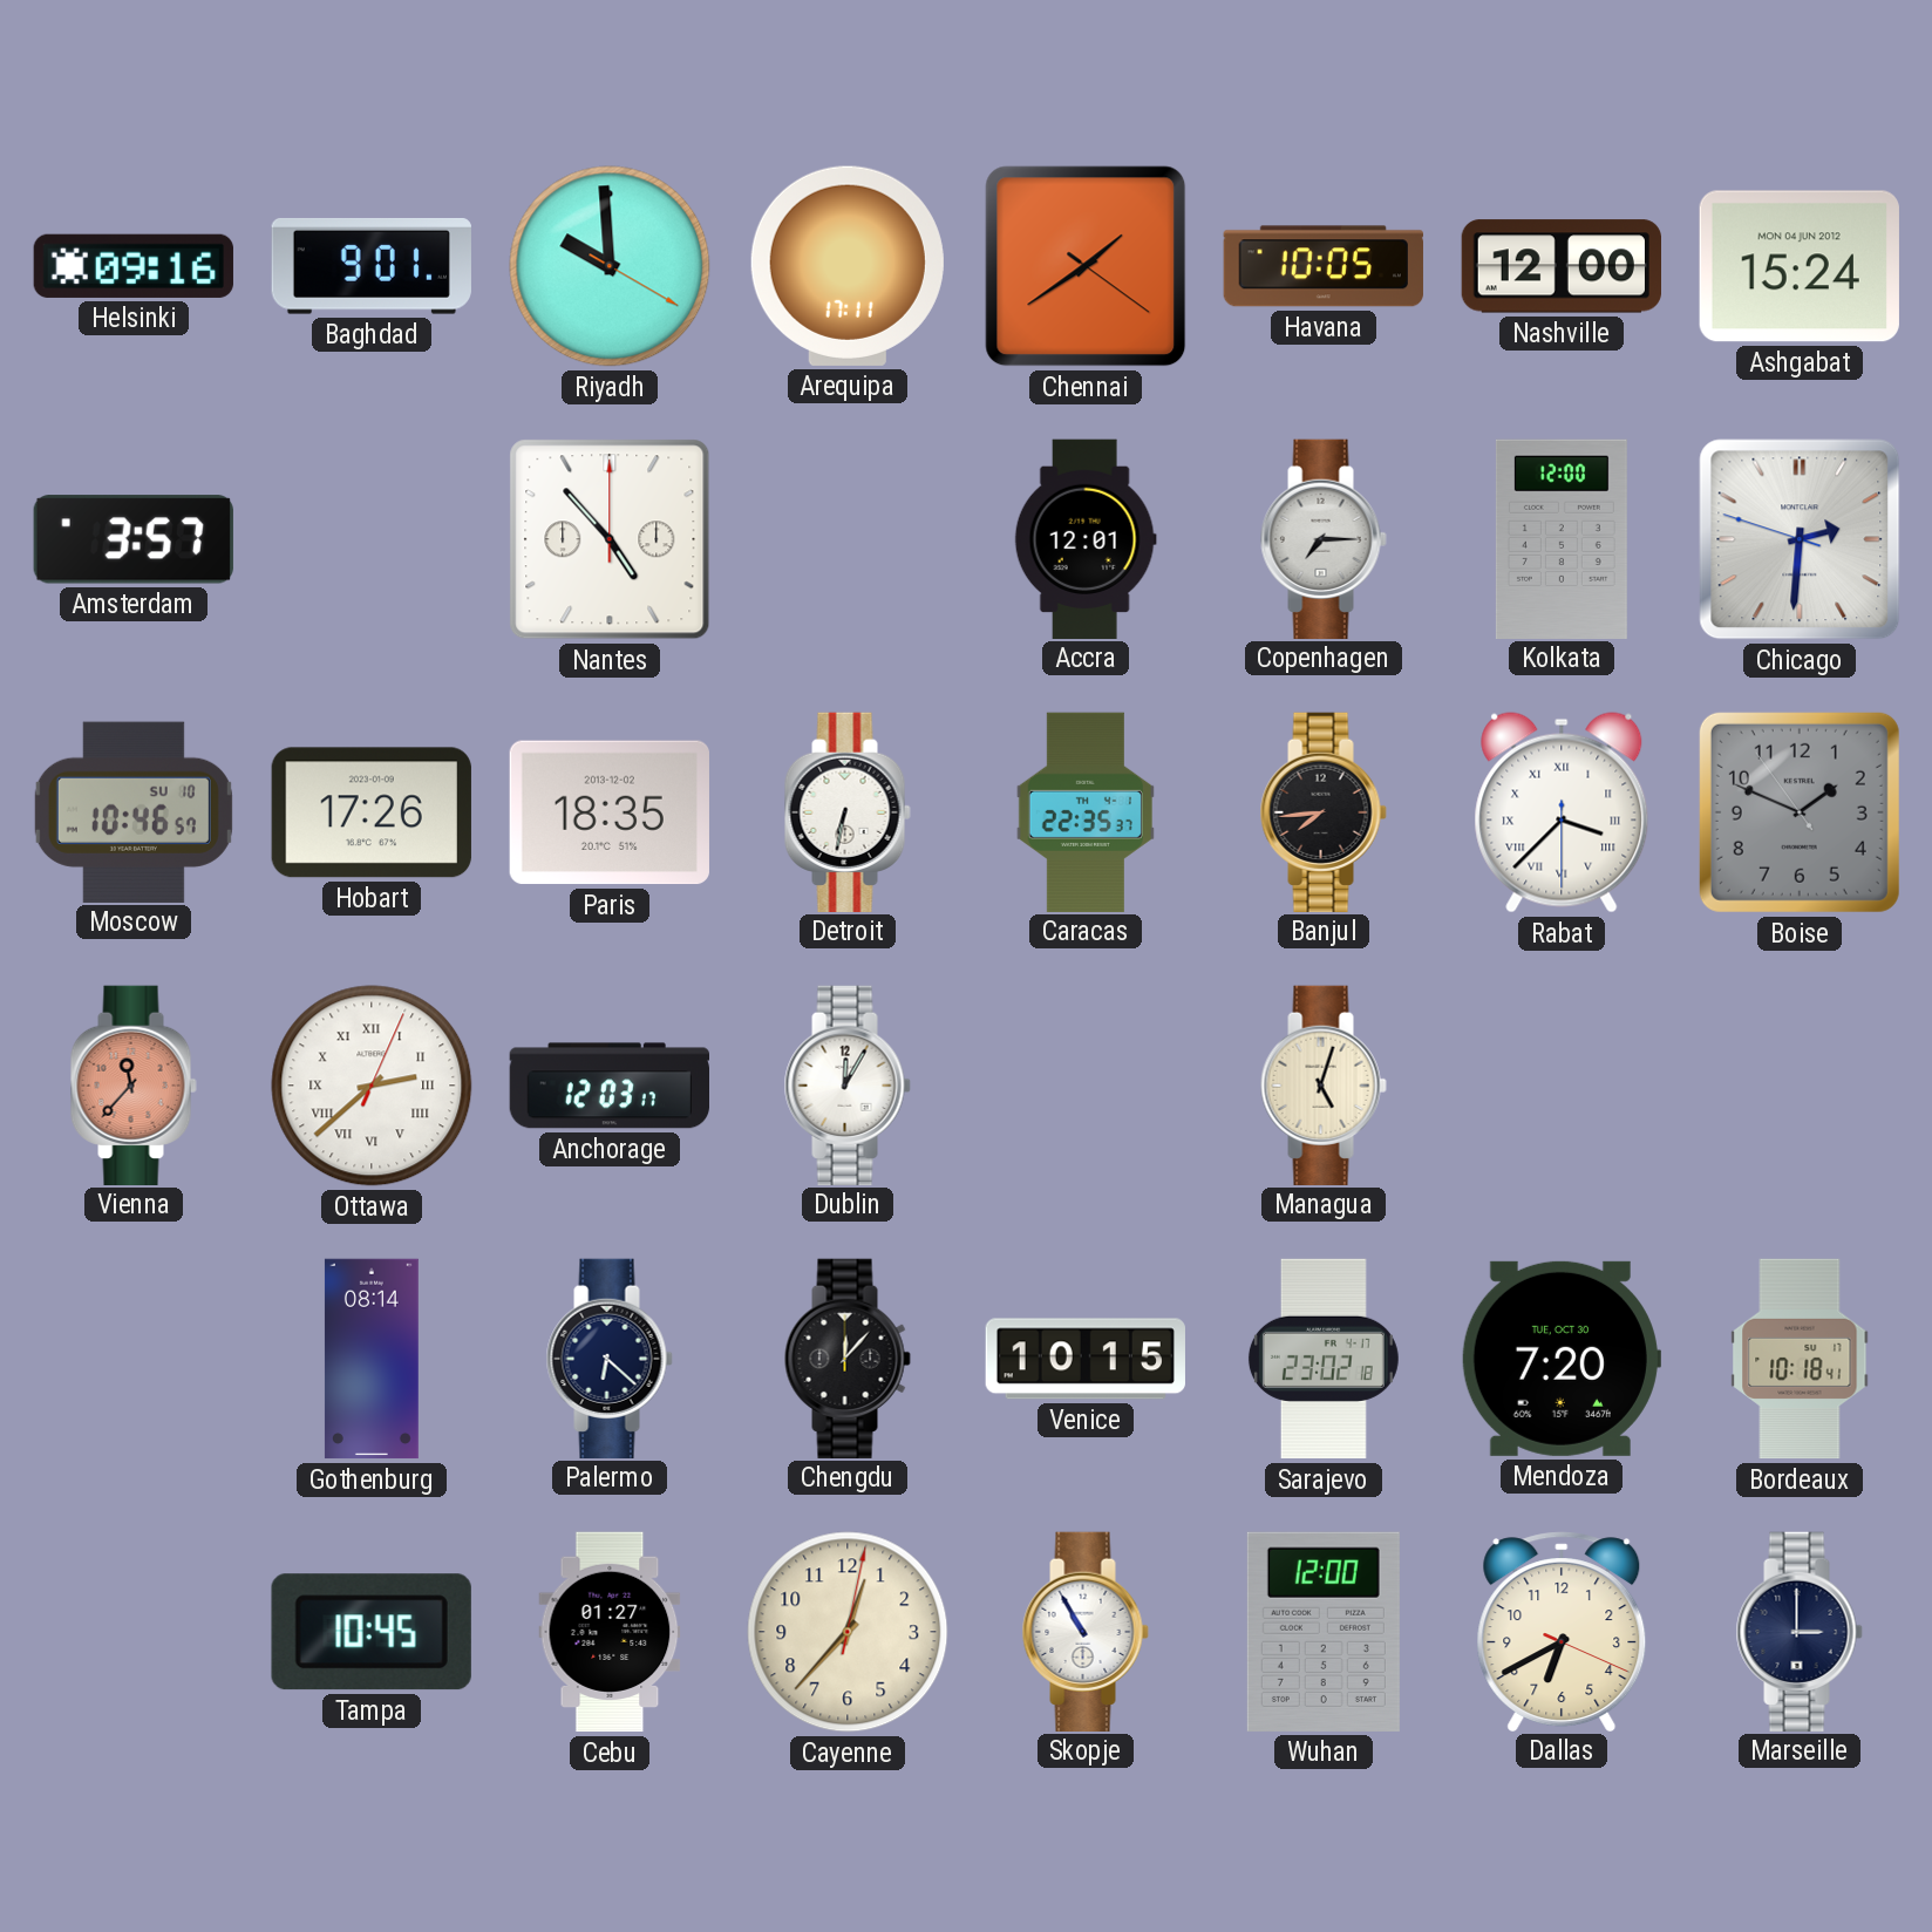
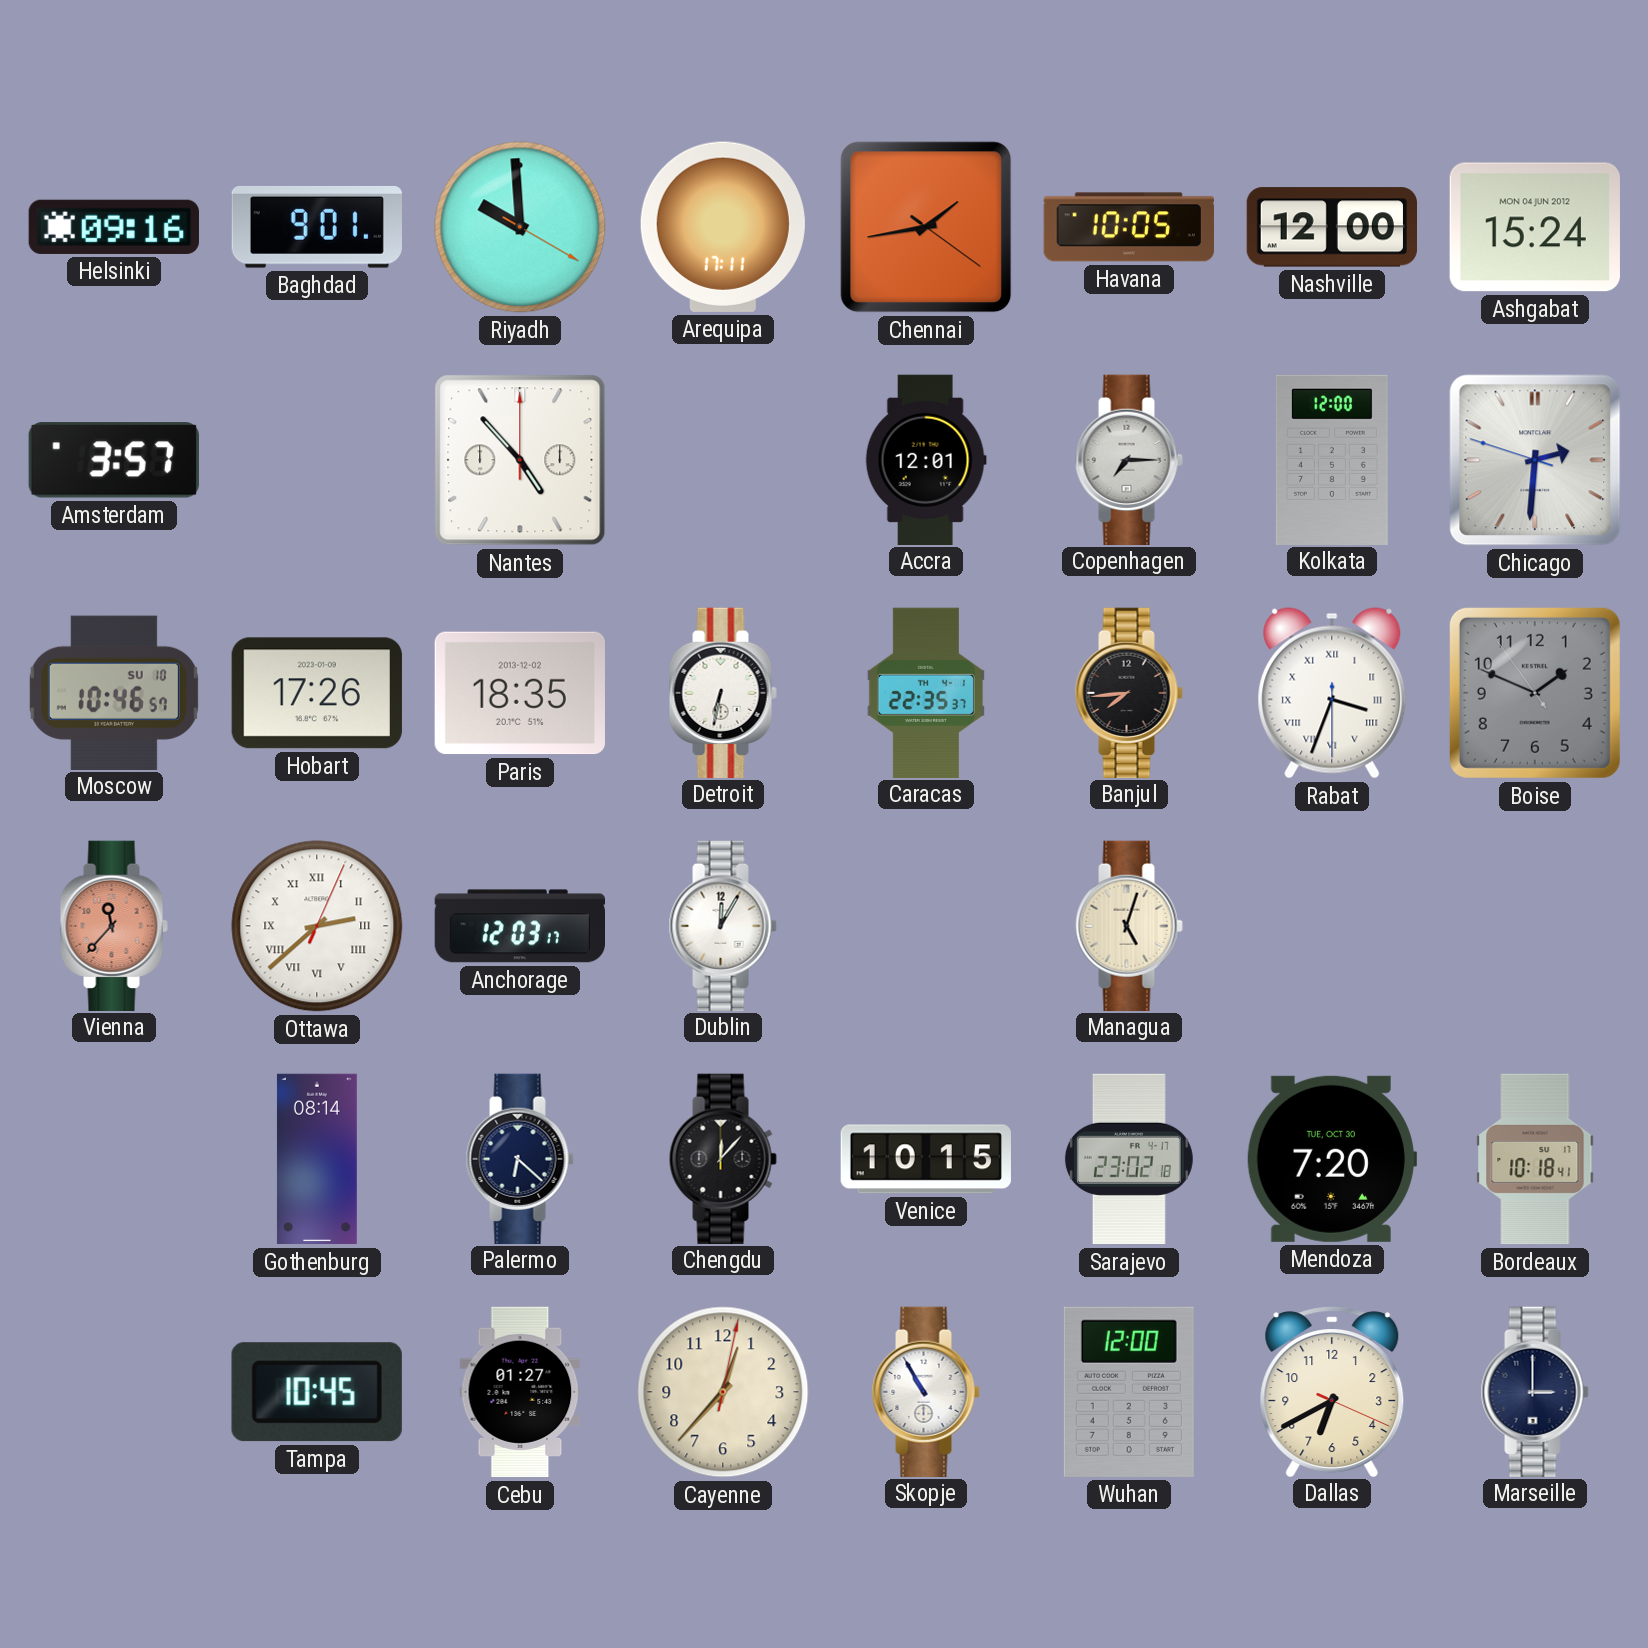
Chennai: 1:39 -> 1:43 (926, 227)
Rabat: 3:37 -> 3:33 (1332, 693)
